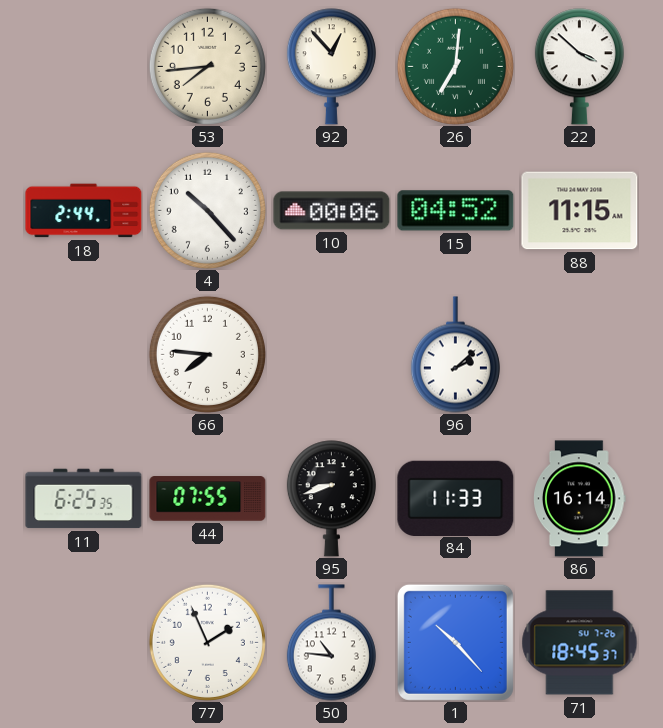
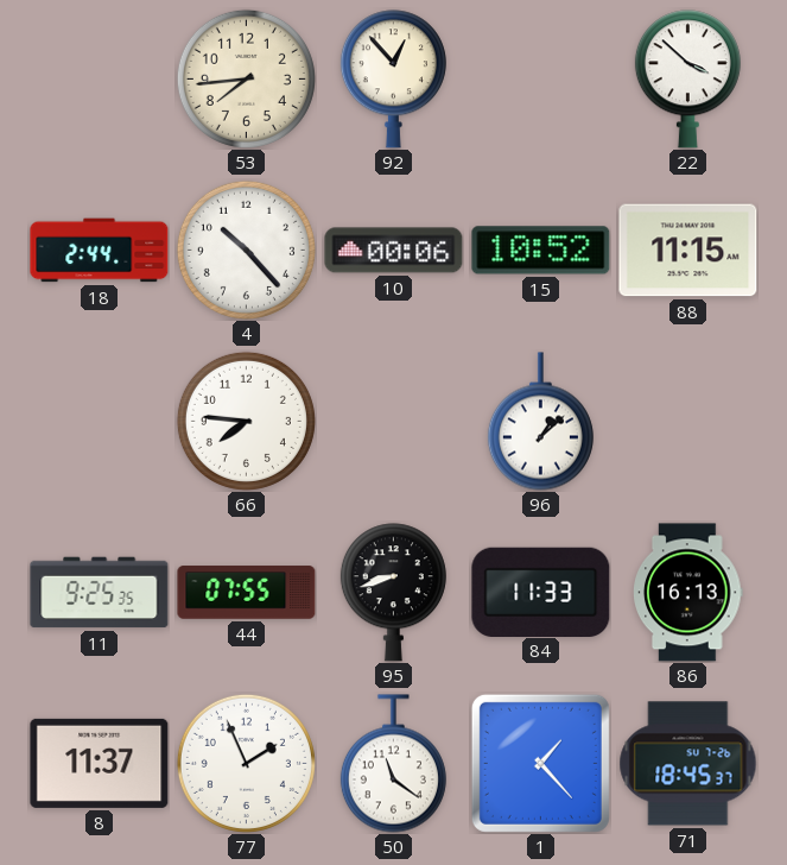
26: 7:01 -> none (455, 66)
15: 04:52 -> 10:52 (541, 251)
96: 2:08 -> 1:08 (540, 422)
11: 6:25 -> 9:25 (100, 593)
86: 16:14 -> 16:13 (688, 593)
8: none -> 11:37 (100, 763)
50: 10:46 -> 11:21 (393, 764)
1: 10:23 -> 1:23 (540, 763)
